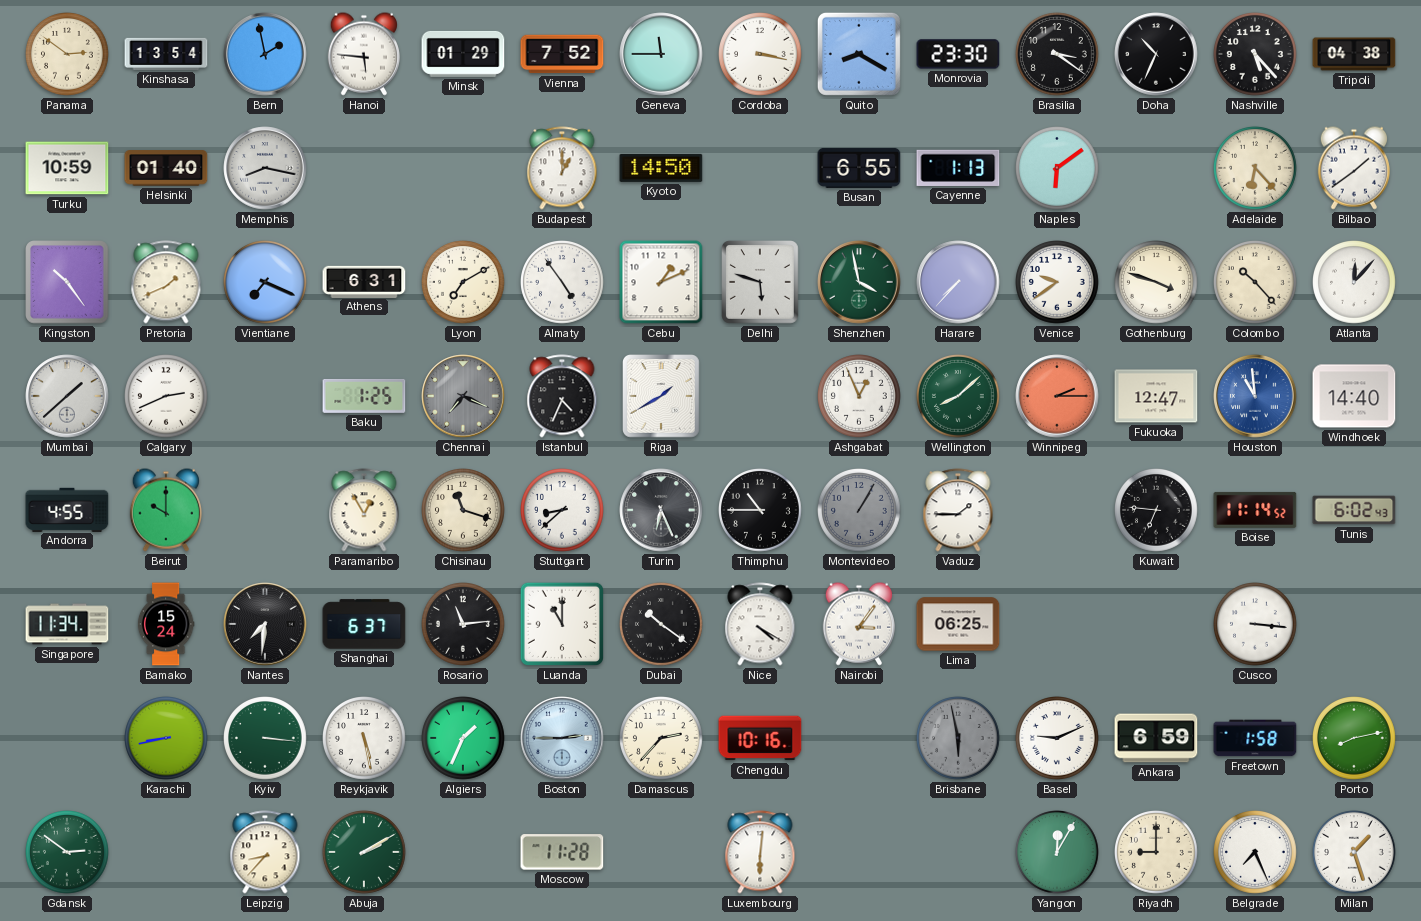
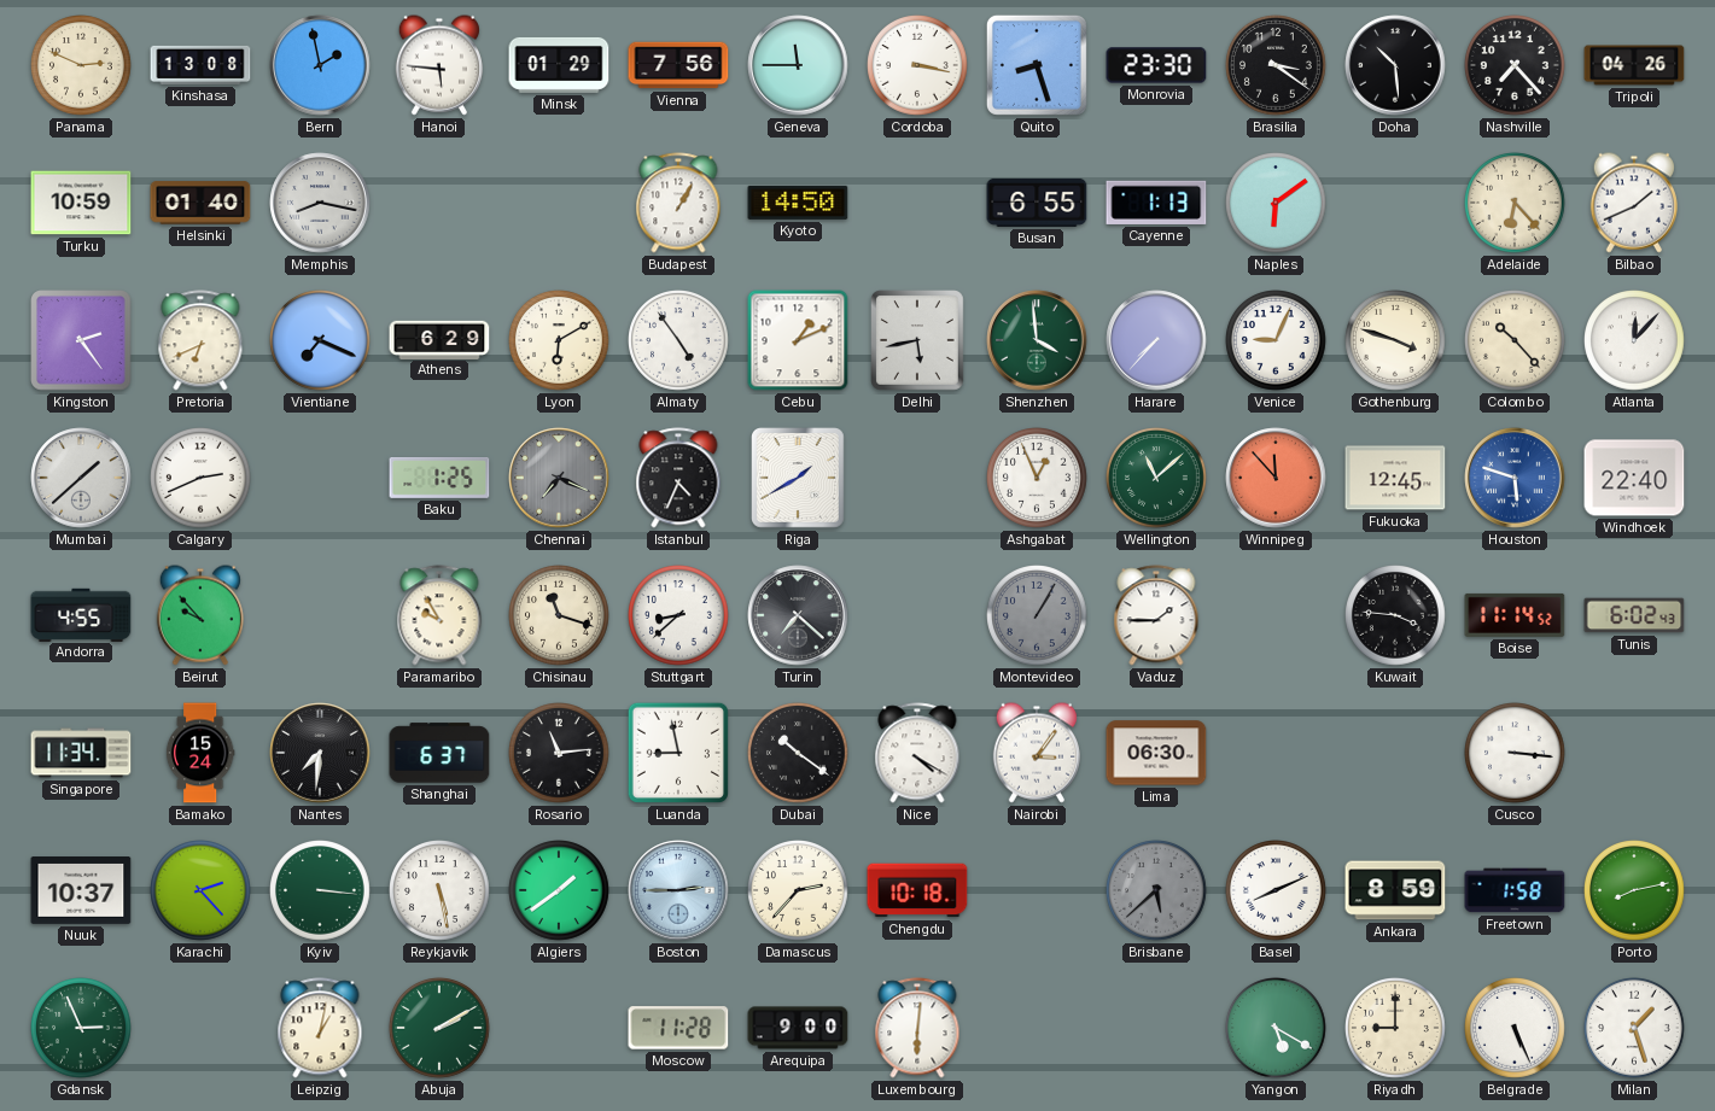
Panama: 2:51 -> 2:49 (82, 66)
Kinshasa: 13:54 -> 13:08 (200, 65)
Vienna: 7:52 -> 7:56 (678, 65)
Quito: 8:20 -> 8:27 (1037, 65)
Doha: 10:34 -> 10:29 (1395, 65)
Nashville: 5:23 -> 7:23 (1516, 66)
Tripoli: 04:38 -> 04:26 (1634, 65)
Budapest: 1:00 -> 1:05 (678, 203)
Bilbao: 1:39 -> 1:41 (1634, 203)
Kingston: 10:24 -> 2:24 (81, 340)
Pretoria: 1:41 -> 6:41 (200, 340)
Athens: 6:31 -> 6:29 (439, 339)
Lyon: 7:10 -> 6:10 (560, 341)
Delhi: 5:48 -> 5:43 (918, 341)
Shenzhen: 3:58 -> 3:59 (1037, 340)
Venice: 9:39 -> 9:04 (1277, 341)
Wellington: 8:08 -> 11:08 (1157, 479)
Winnipeg: 2:15 -> 11:53 (1276, 478)
Fukuoka: 12:47 -> 12:45 (1395, 478)
Houston: 10:59 -> 5:48 (1515, 478)
Windhoek: 14:40 -> 22:40 (1634, 478)
Beirut: 10:00 -> 9:53 (200, 615)
Paramaribo: 12:55 -> 9:55 (439, 615)
Turin: 6:26 -> 7:22 (798, 615)
Thimphu: 10:45 -> none (761, 511)
Kuwait: 6:46 -> 3:46 (1396, 616)
Luanda: 11:00 -> 8:58 (678, 753)
Lima: 06:25 -> 06:30 (1156, 753)
Nuuk: none -> 10:37 (81, 891)
Karachi: 8:43 -> 2:23 (202, 891)
Algiers: 1:34 -> 1:39 (560, 891)
Chengdu: 10:16 -> 10:18 (917, 890)
Brisbane: 5:58 -> 5:38 (1157, 891)
Basel: 9:11 -> 8:11 (1277, 891)
Ankara: 6:59 -> 8:59 (1395, 890)
Gdansk: 2:51 -> 2:56 (82, 1029)
Leipzig: 8:37 -> 1:02 (320, 1028)
Arequipa: none -> 9:00 (798, 1028)
Yangon: 12:05 -> 5:20 (1277, 1029)
Belgrade: 7:26 -> 5:26 (1516, 1029)
